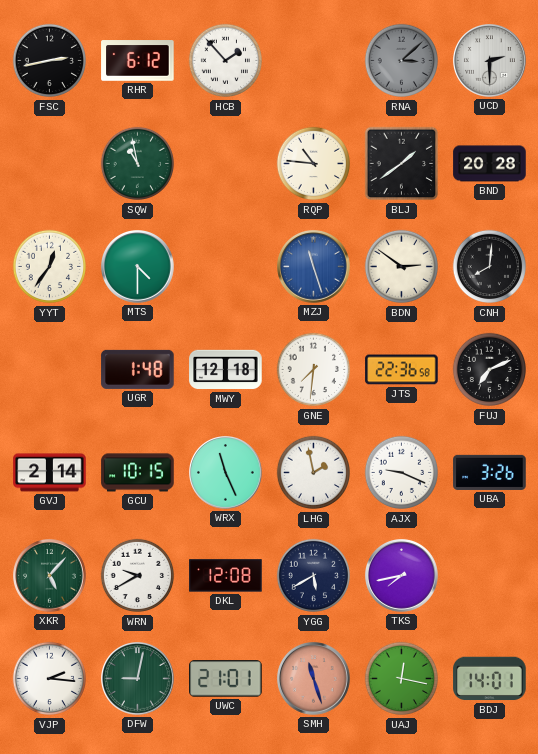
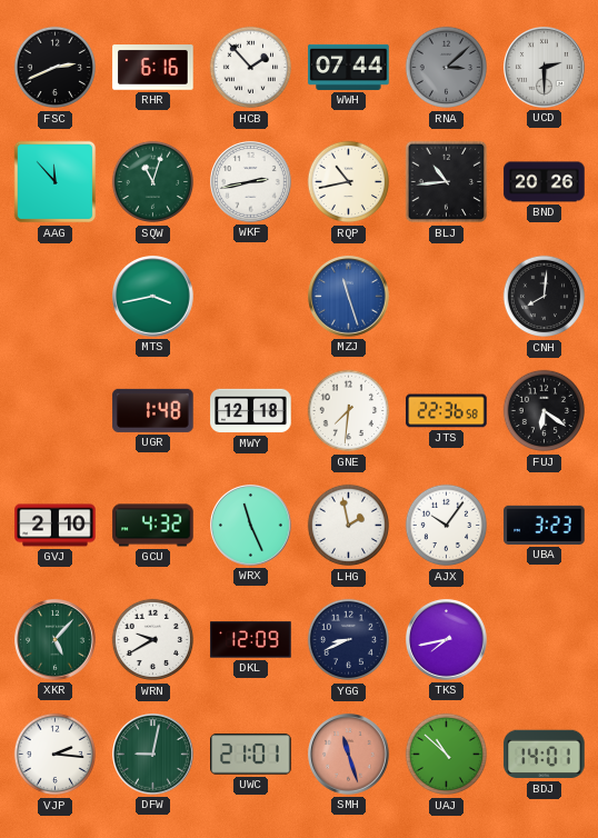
FSC: 2:43 -> 2:41 (56, 68)
RHR: 6:12 -> 6:16 (153, 68)
WWH: none -> 07:44 (349, 67)
AAG: none -> 11:53 (56, 182)
SQW: 10:58 -> 11:03 (153, 182)
WKF: none -> 2:43 (251, 182)
RQP: 10:46 -> 10:43 (349, 182)
BLJ: 1:39 -> 10:44 (447, 182)
BND: 20:28 -> 20:26 (545, 182)
YYT: 12:36 -> none (50, 267)
MTS: 4:30 -> 3:43 (153, 297)
BDN: 2:51 -> none (402, 267)
FUJ: 7:11 -> 6:21 (545, 411)
GVJ: 2:14 -> 2:10 (56, 526)
GCU: 10:15 -> 4:32 (153, 526)
AJX: 9:19 -> 10:06 (447, 526)
UBA: 3:26 -> 3:23 (545, 525)
DKL: 12:08 -> 12:09 (251, 640)
YGG: 5:40 -> 8:41 (349, 640)
UAJ: 12:17 -> 10:52 (447, 755)
